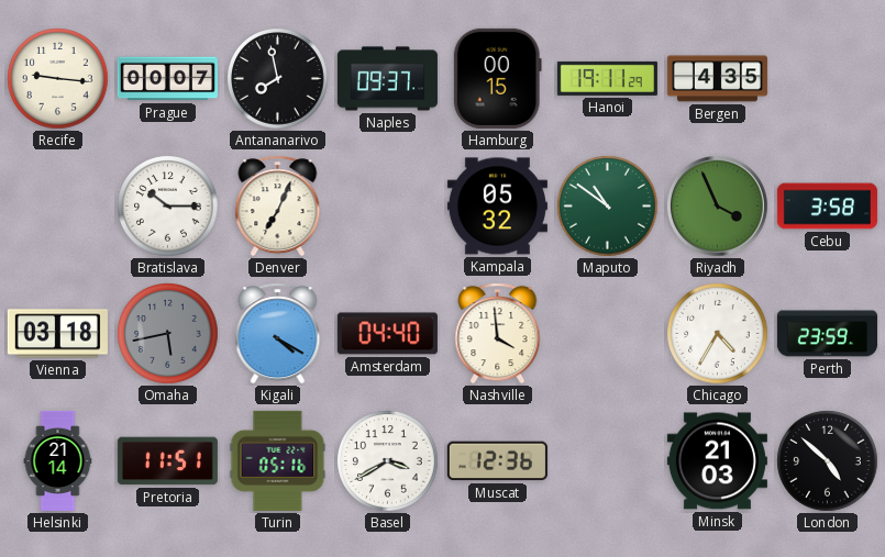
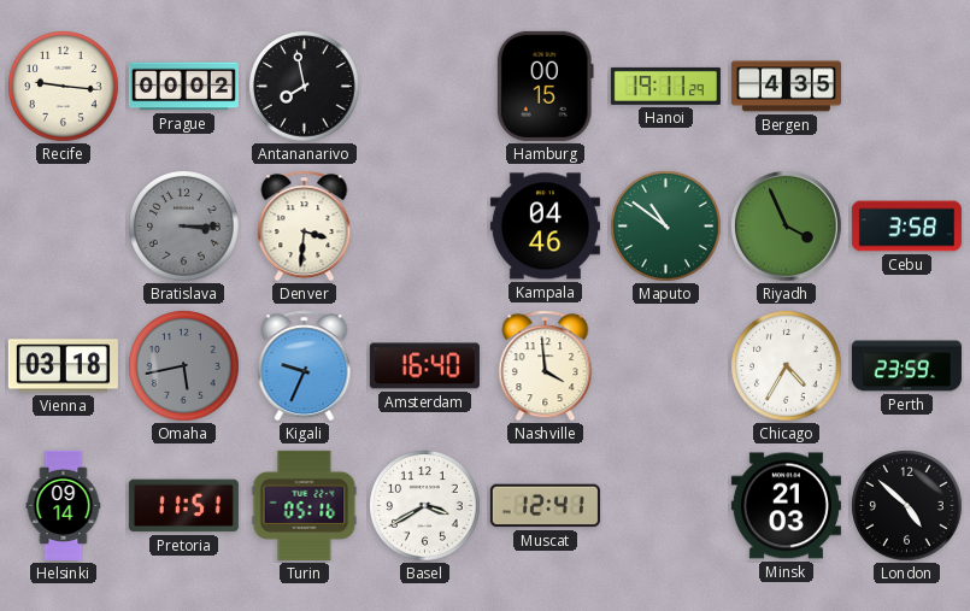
Prague: 00:07 -> 00:02 (183, 87)
Naples: 09:37 -> none (387, 79)
Bratislava: 10:15 -> 3:15 (184, 227)
Bratislava dial: white -> grey (184, 227)
Denver: 7:04 -> 3:31 (305, 227)
Kampala: 05:32 -> 04:46 (545, 227)
Kigali: 4:20 -> 9:34 (305, 366)
Amsterdam: 04:40 -> 16:40 (424, 366)
Helsinki: 21:14 -> 09:14 (64, 505)
Muscat: 12:36 -> 12:41 (545, 506)
